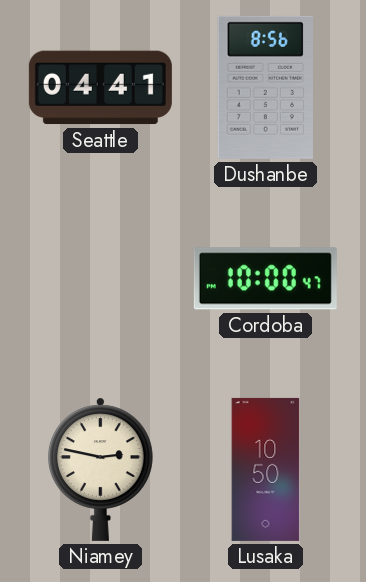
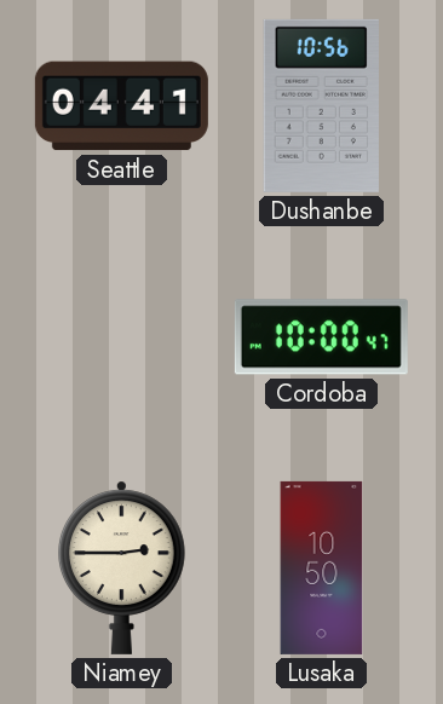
Dushanbe: 8:56 -> 10:56 (321, 105)
Niamey: 2:47 -> 2:45 (121, 567)
